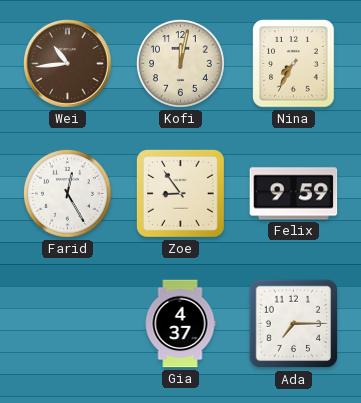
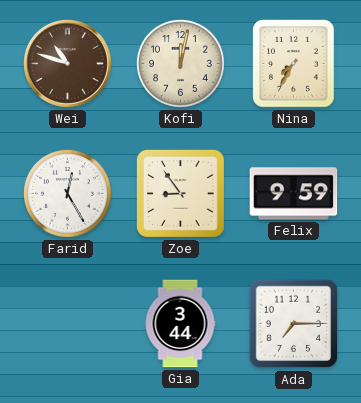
Wei: 10:44 -> 10:48 (68, 64)
Gia: 4:37 -> 3:44 (180, 324)
